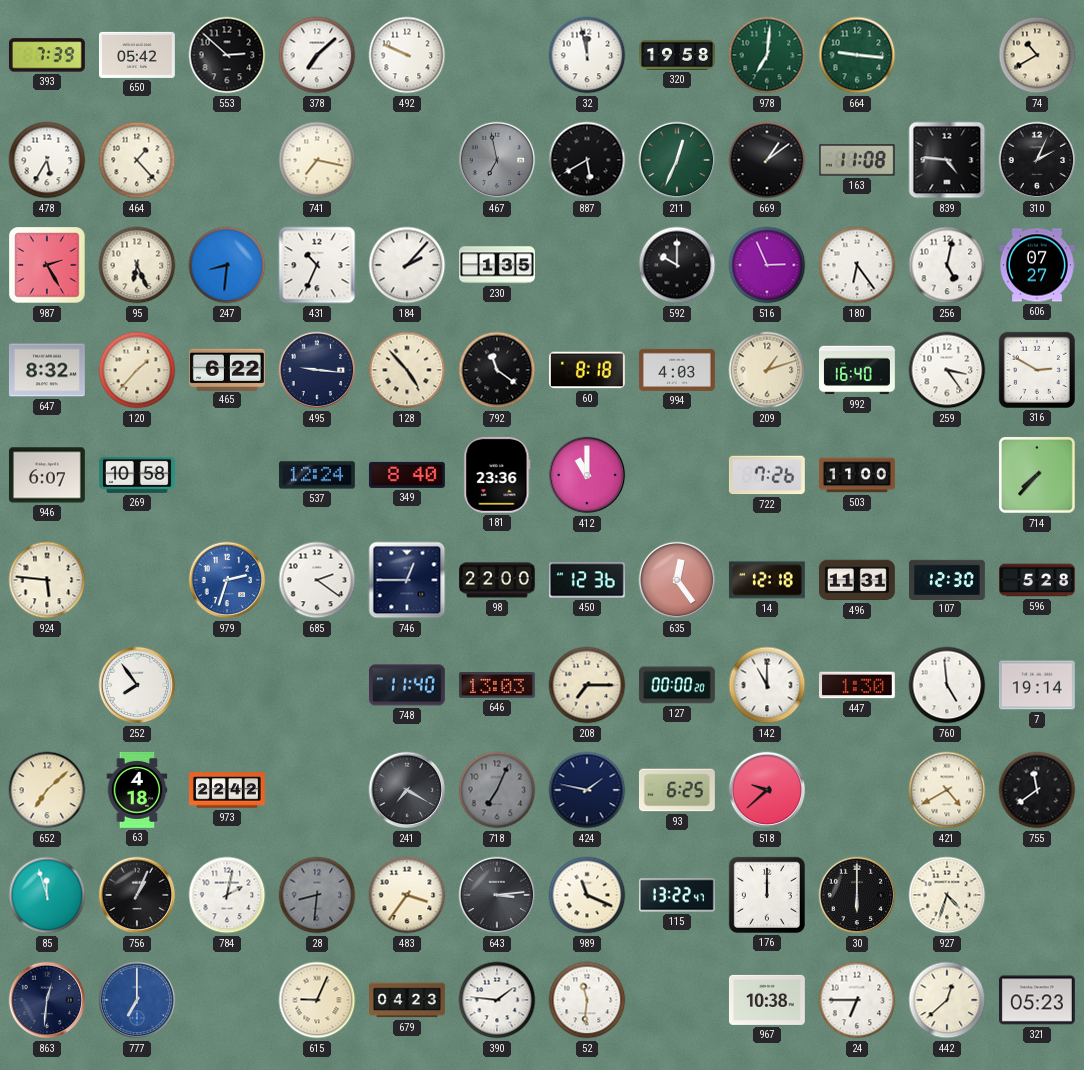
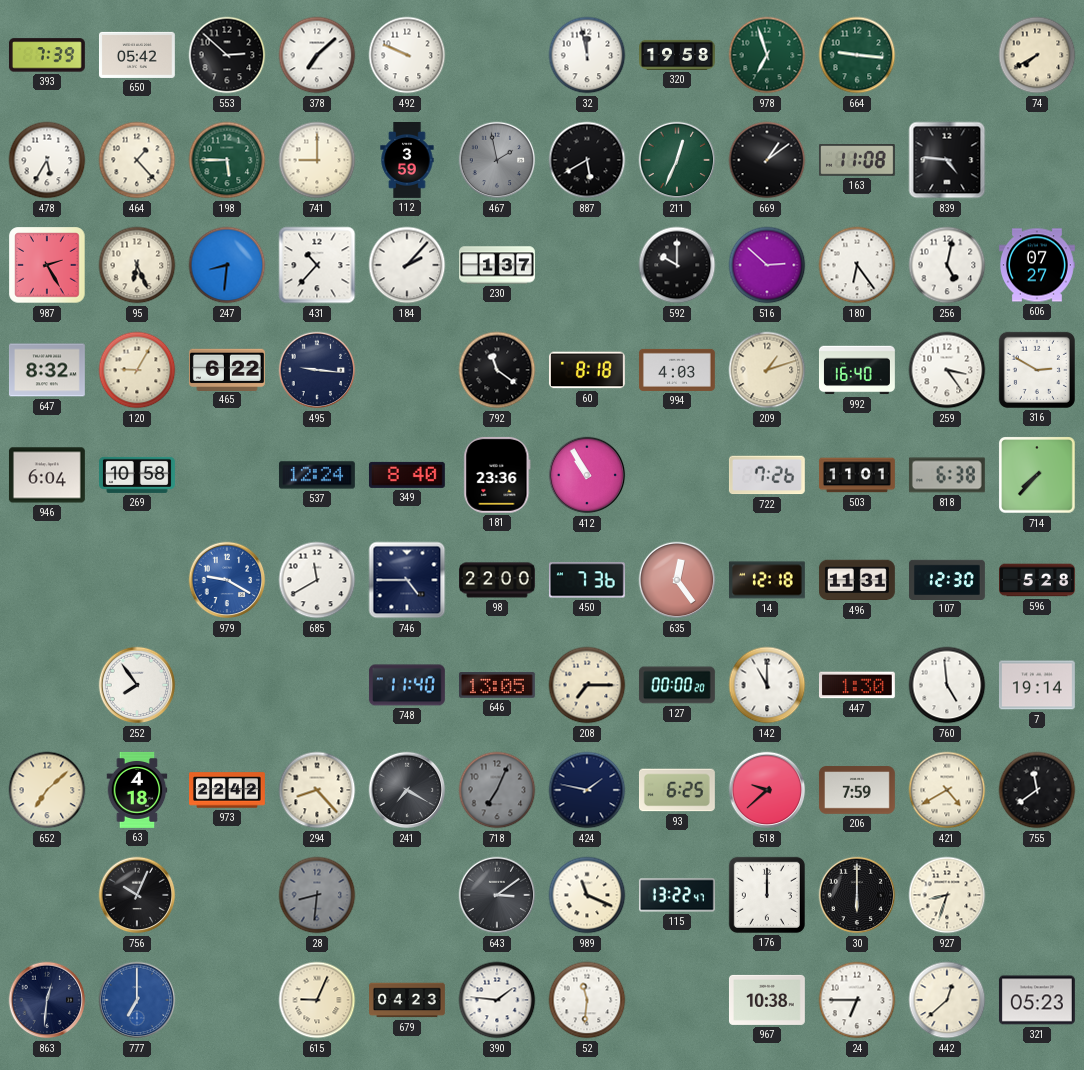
978: 7:01 -> 6:57 (767, 55)
74: 10:40 -> 7:40 (1037, 55)
198: none -> 5:45 (227, 160)
741: 7:17 -> 9:00 (317, 160)
112: none -> 3:59 (407, 161)
467: 6:58 -> 1:58 (497, 160)
310: 2:04 -> none (1037, 160)
431: 10:34 -> 10:37 (317, 265)
230: 1:35 -> 1:37 (498, 265)
516: 2:56 -> 2:52 (767, 265)
120: 1:37 -> 9:05 (137, 370)
128: 4:53 -> none (407, 370)
946: 6:07 -> 6:04 (47, 475)
412: 11:00 -> 10:55 (587, 475)
503: 11:00 -> 11:01 (857, 475)
818: none -> 6:38 (947, 475)
924: 5:46 -> none (47, 580)
979: 2:33 -> 9:20 (227, 580)
685: 2:21 -> 11:40 (317, 580)
746: 12:45 -> 4:45 (407, 580)
450: 12:36 -> 7:36 (587, 580)
646: 13:03 -> 13:05 (497, 686)
294: none -> 8:23 (317, 790)
206: none -> 7:59 (857, 790)
85: 11:57 -> none (47, 895)
756: 1:04 -> 10:04 (137, 895)
784: 2:02 -> none (227, 895)
483: 3:36 -> none (407, 895)
643: 3:14 -> 3:09 (497, 895)
927: 4:33 -> 8:33 (947, 895)
